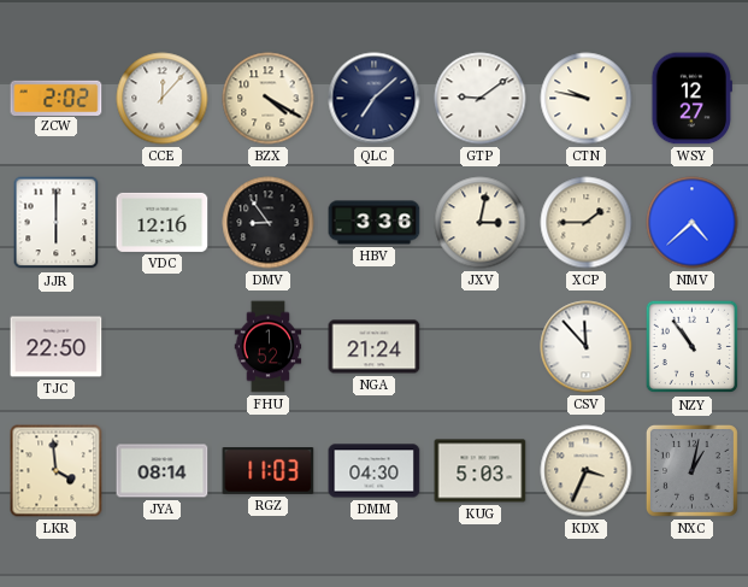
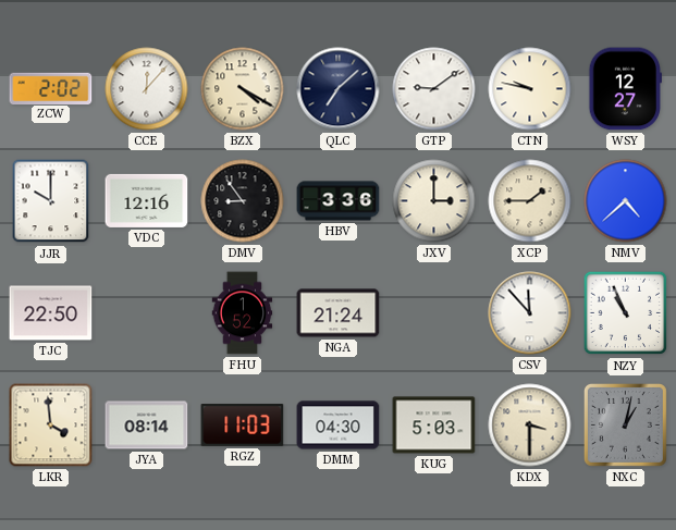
JJR: 6:00 -> 10:00 (51, 201)
JXV: 3:02 -> 3:00 (434, 201)
NZY: 10:54 -> 10:56 (626, 313)
KDX: 3:34 -> 3:30 (530, 426)
